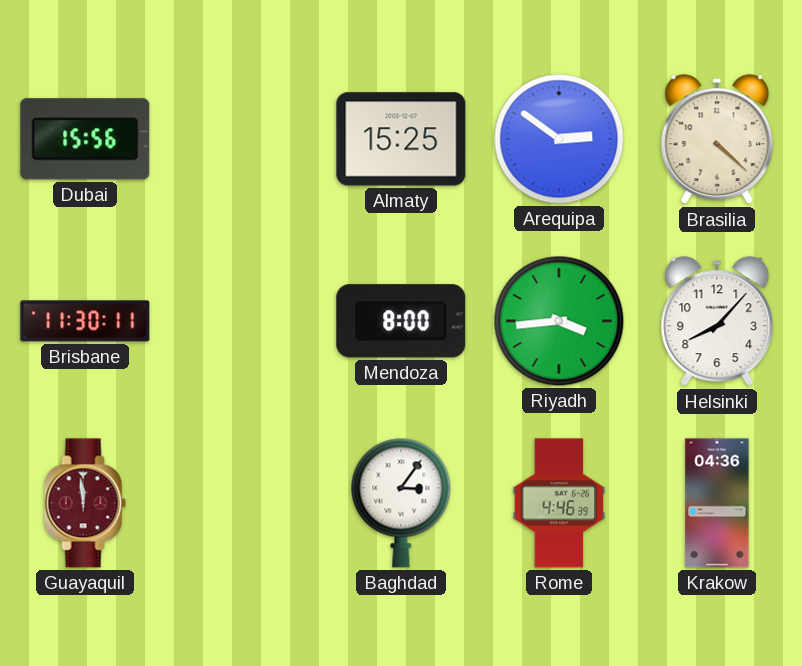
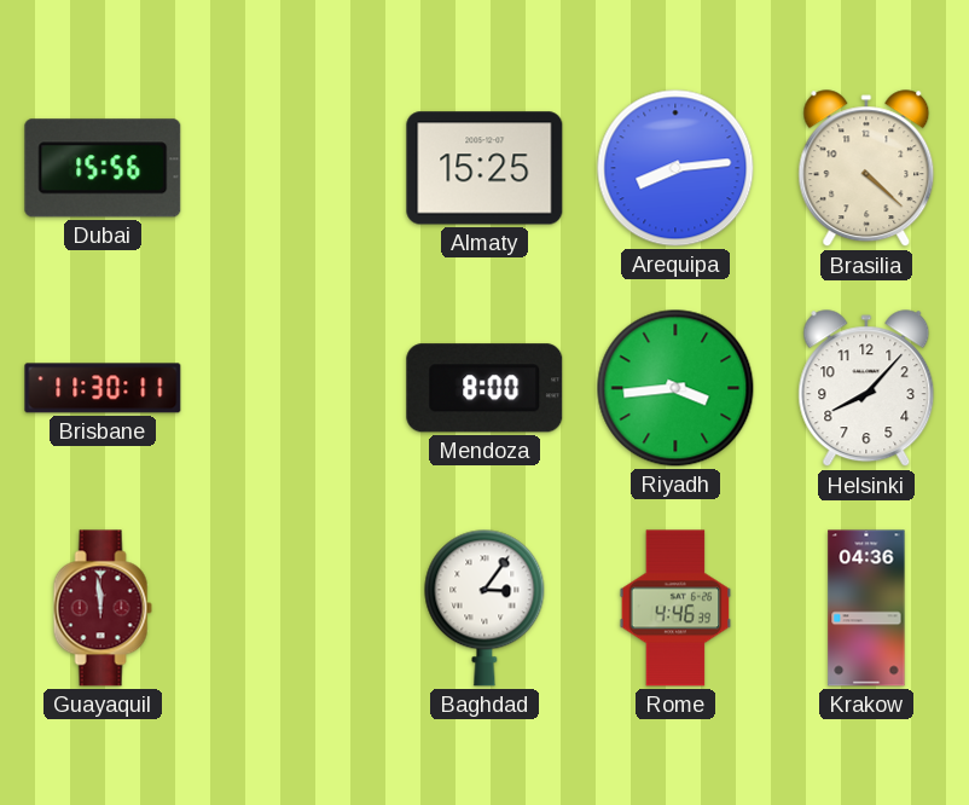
Arequipa: 2:51 -> 8:14 (675, 168)
